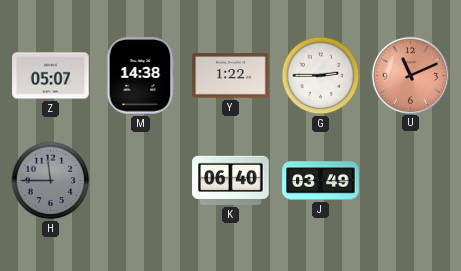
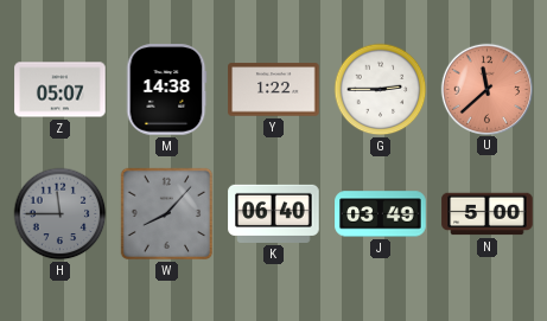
U: 11:11 -> 11:38 (486, 89)
W: none -> 8:07 (167, 214)
N: none -> 5:00 (488, 214)
